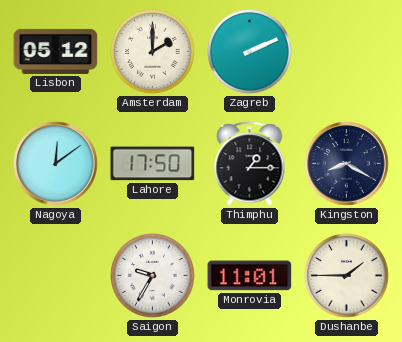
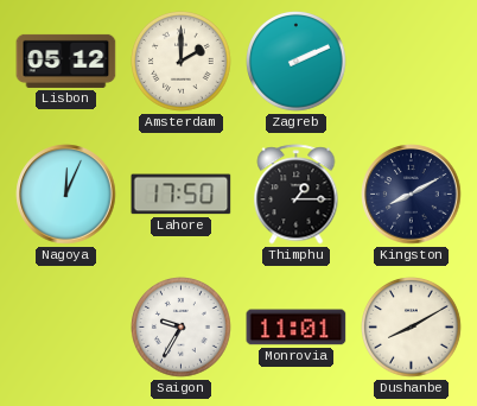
Nagoya: 12:09 -> 12:04 (66, 195)
Kingston: 8:20 -> 8:10 (412, 195)
Dushanbe: 1:45 -> 8:10 (412, 328)
